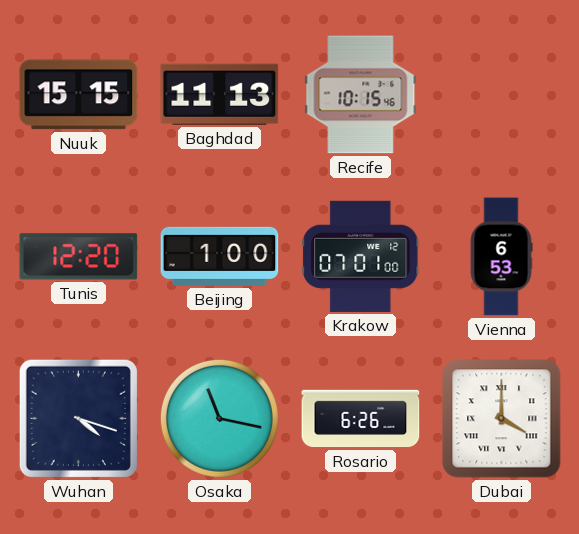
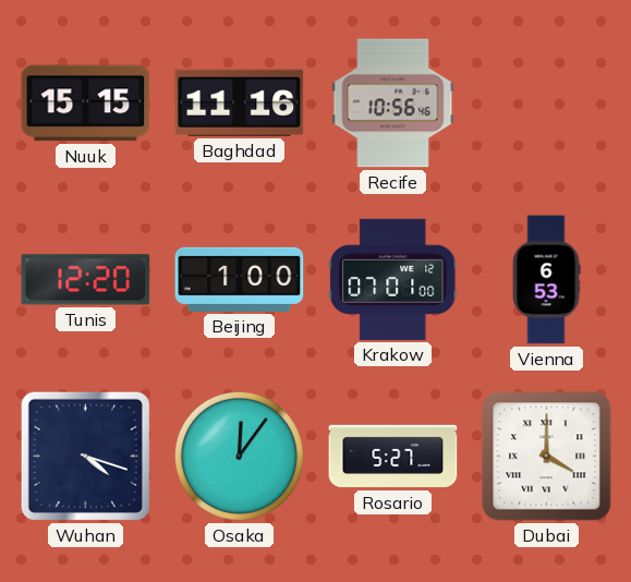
Baghdad: 11:13 -> 11:16 (240, 102)
Recife: 10:15 -> 10:56 (393, 104)
Osaka: 11:17 -> 12:06 (239, 456)
Rosario: 6:26 -> 5:27 (393, 457)
